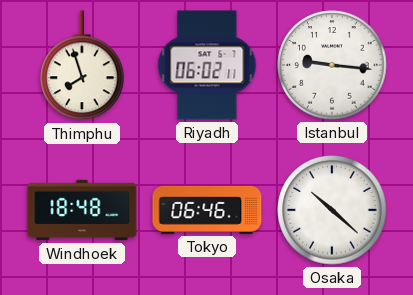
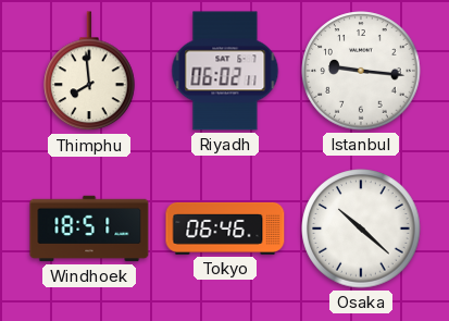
Thimphu: 7:57 -> 7:59 (89, 72)
Windhoek: 18:48 -> 18:51 (89, 229)
